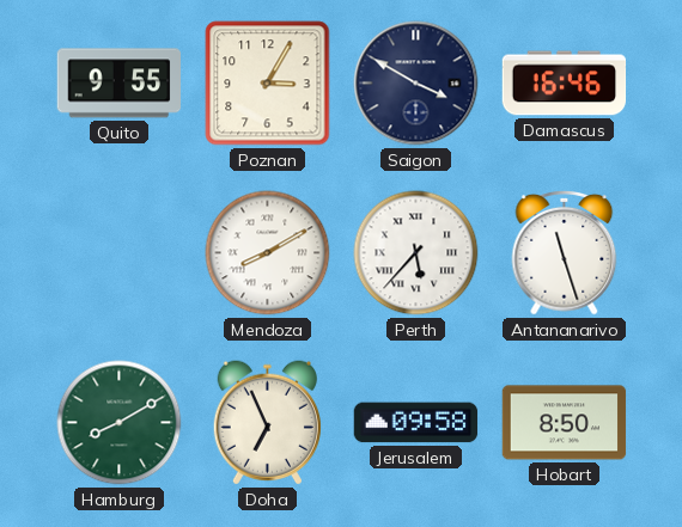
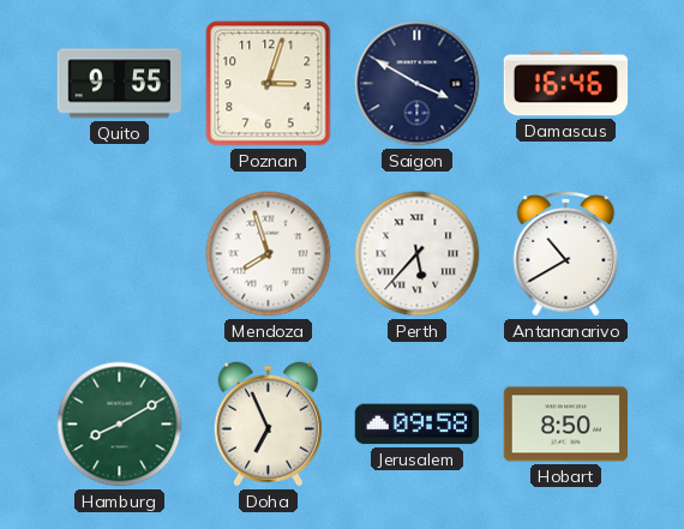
Poznan: 3:05 -> 3:03 (269, 84)
Mendoza: 8:10 -> 7:57 (269, 254)
Antananarivo: 11:27 -> 10:40 (566, 253)
